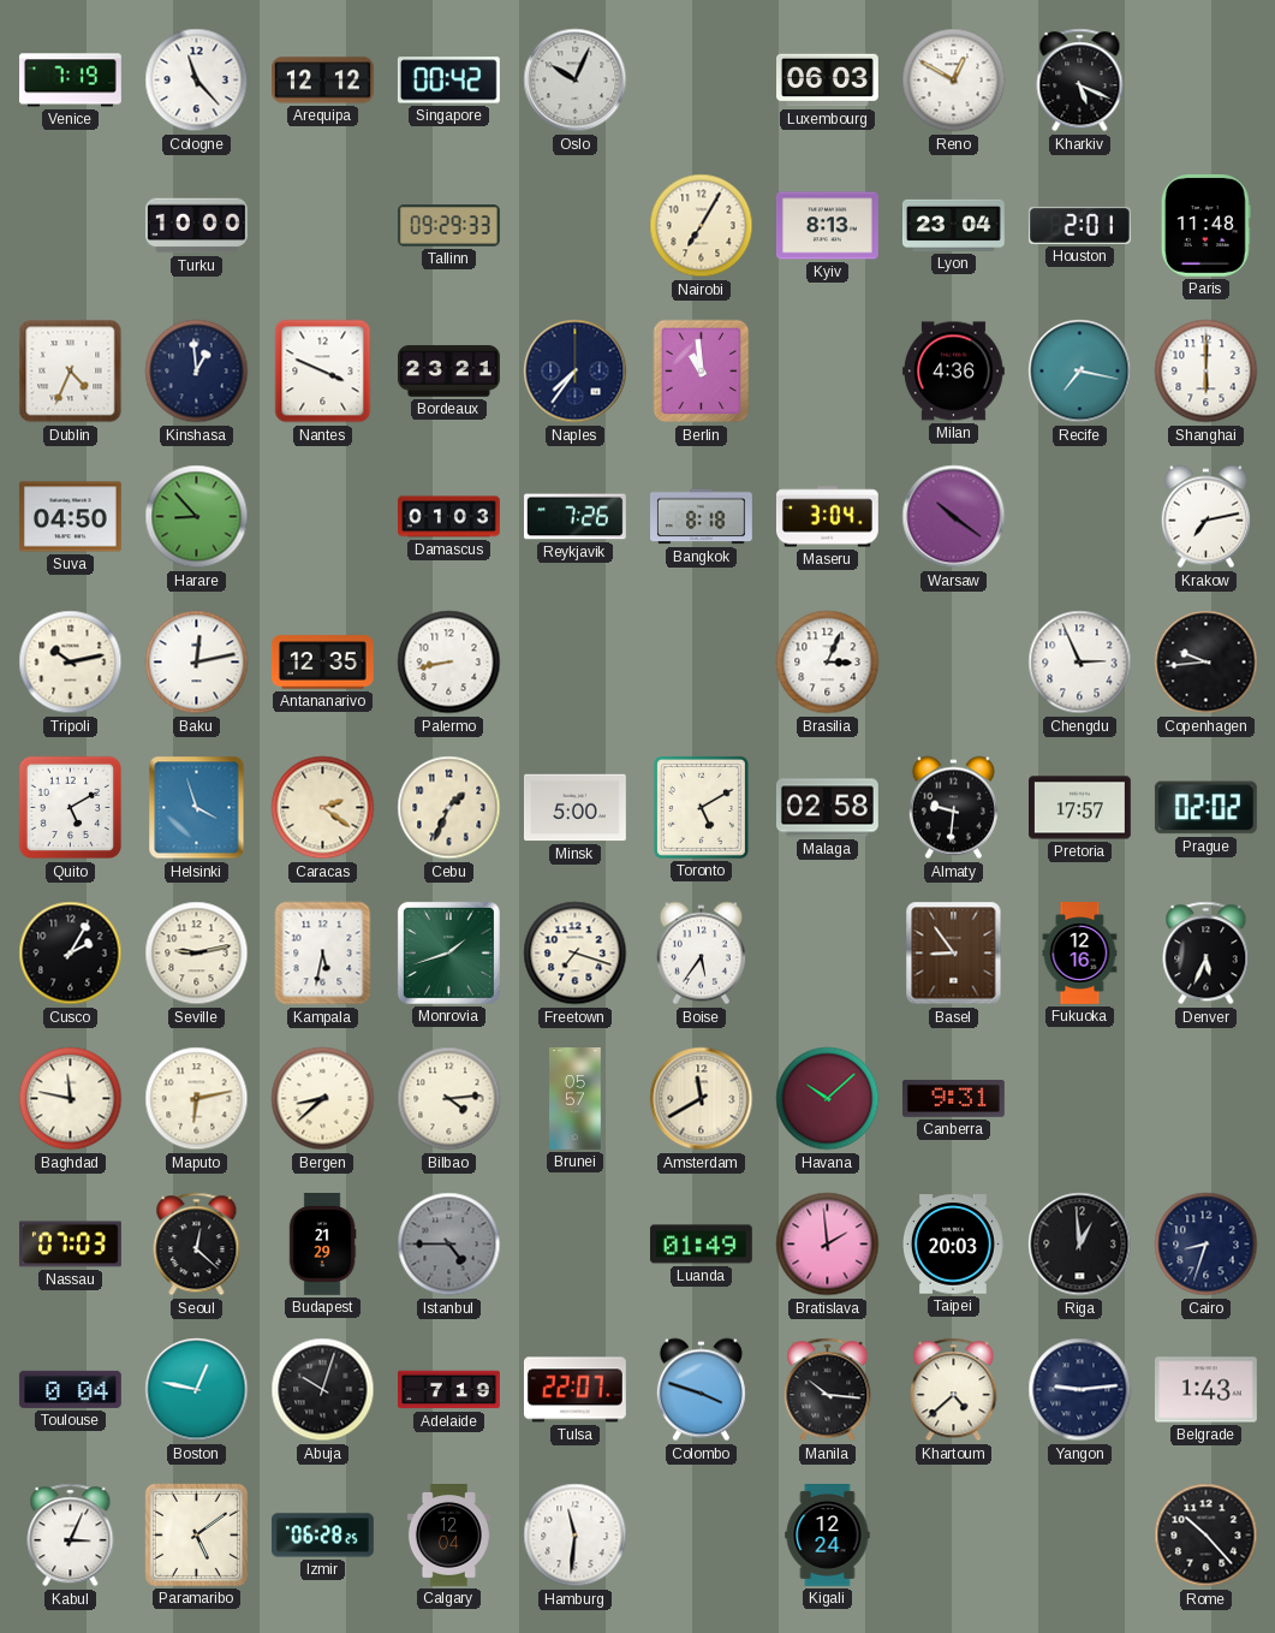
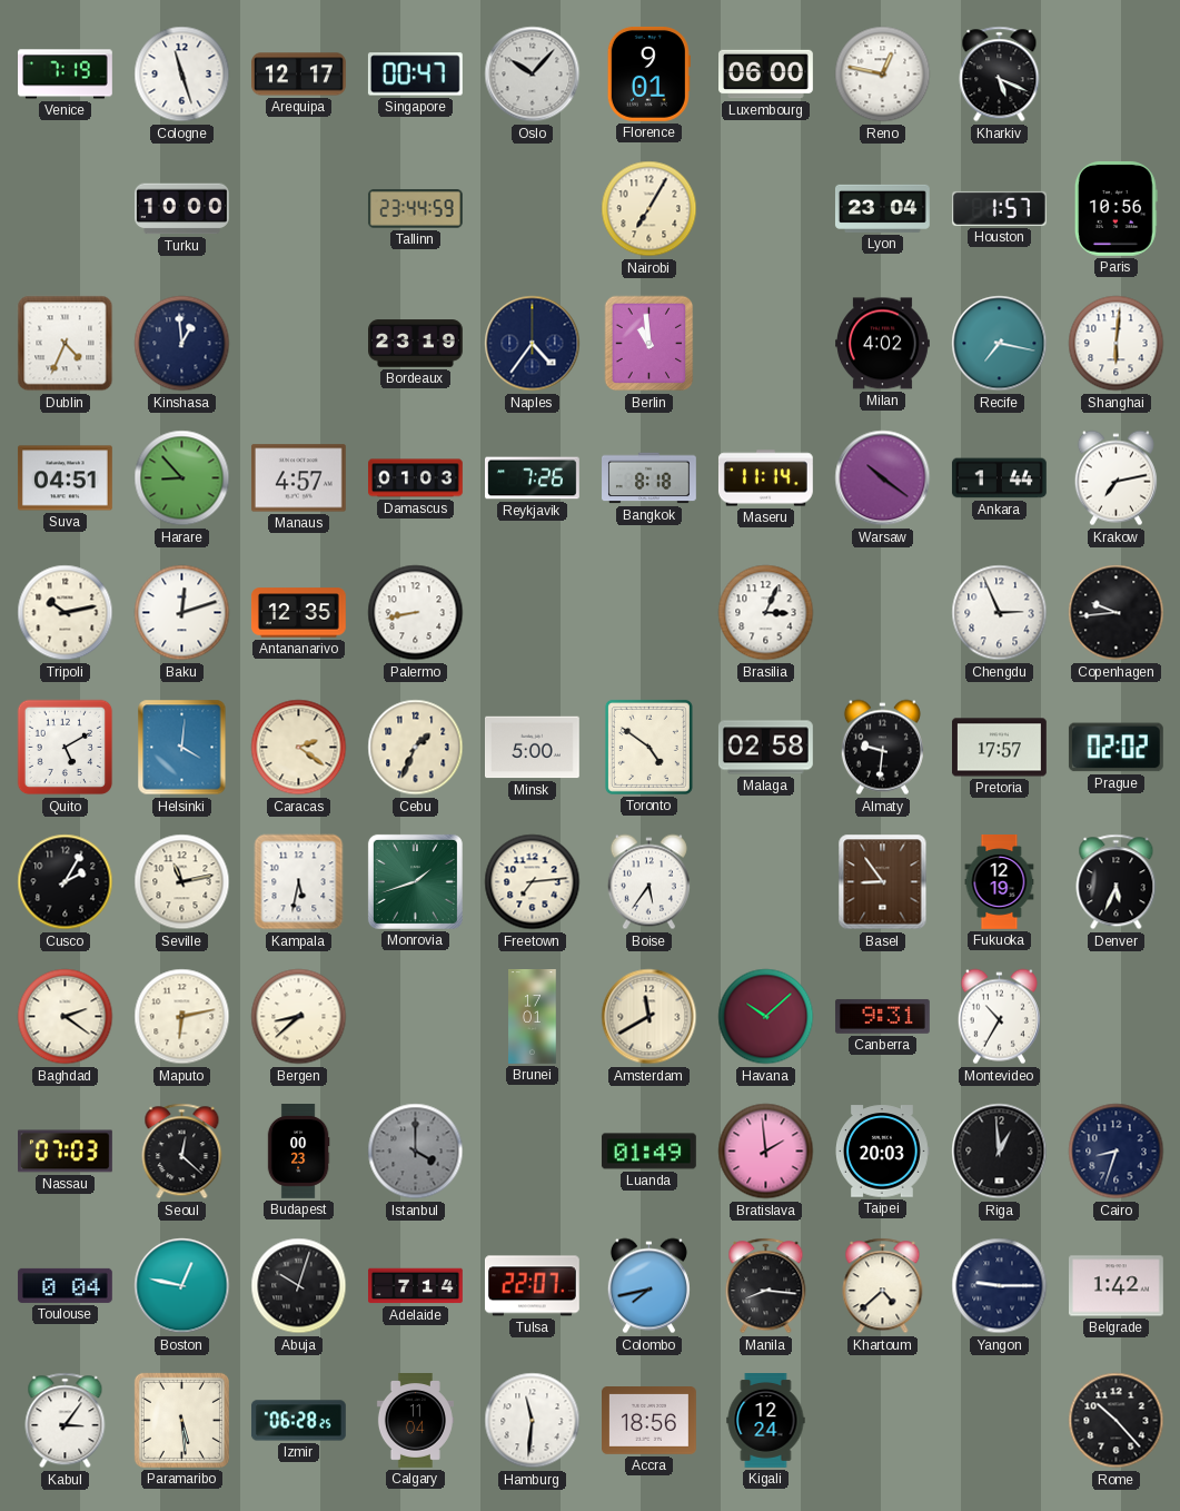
Cologne: 11:23 -> 11:27 (182, 75)
Arequipa: 12:12 -> 12:17 (299, 75)
Singapore: 00:42 -> 00:47 (415, 75)
Oslo: 10:04 -> 10:07 (533, 75)
Florence: none -> 9:01 (648, 73)
Luxembourg: 06:03 -> 06:00 (766, 75)
Reno: 12:50 -> 12:47 (883, 75)
Tallinn: 09:29 -> 23:44 (415, 209)
Kyiv: 8:13 -> none (828, 226)
Houston: 2:01 -> 1:57 (999, 208)
Paris: 11:48 -> 10:56 (1115, 208)
Nantes: 3:49 -> none (323, 372)
Bordeaux: 23:21 -> 23:19 (416, 344)
Naples: 7:36 -> 4:36 (533, 344)
Milan: 4:36 -> 4:02 (883, 344)
Shanghai: 6:00 -> 6:01 (1117, 344)
Suva: 04:50 -> 04:51 (65, 478)
Manaus: none -> 4:57 (298, 478)
Maseru: 3:04 -> 11:14 (765, 478)
Ankara: none -> 1:44 (999, 478)
Baku: 12:13 -> 12:12 (182, 613)
Helsinki: 3:57 -> 4:01 (182, 748)
Toronto: 5:10 -> 4:51 (648, 747)
Seville: 9:13 -> 11:13 (182, 882)
Freetown: 7:18 -> 7:14 (533, 882)
Fukuoka: 12:16 -> 12:19 (1000, 882)
Baghdad: 11:47 -> 2:21 (66, 1017)
Bilbao: 4:14 -> none (449, 1099)
Brunei: 05:57 -> 17:01 (533, 1017)
Montevideo: none -> 10:35 (999, 1017)
Budapest: 21:29 -> 00:23 (298, 1152)
Istanbul: 4:45 -> 4:00 (416, 1152)
Adelaide: 7:19 -> 7:14 (416, 1286)
Colombo: 3:48 -> 7:43 (648, 1286)
Manila: 10:16 -> 8:16 (766, 1286)
Yangon: 9:14 -> 9:15 (1000, 1286)
Belgrade: 1:43 -> 1:42 (1117, 1286)
Kabul: 3:04 -> 3:06 (66, 1421)
Paramaribo: 5:09 -> 5:29 (181, 1420)
Calgary: 12:04 -> 11:04 (415, 1421)
Accra: none -> 18:56 (650, 1421)
